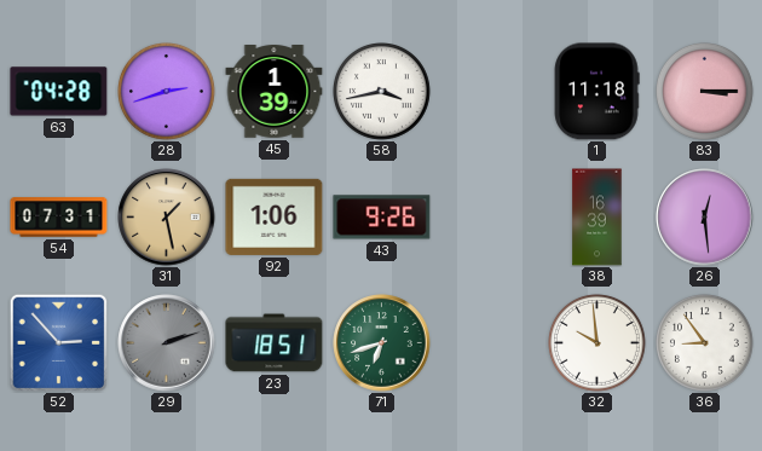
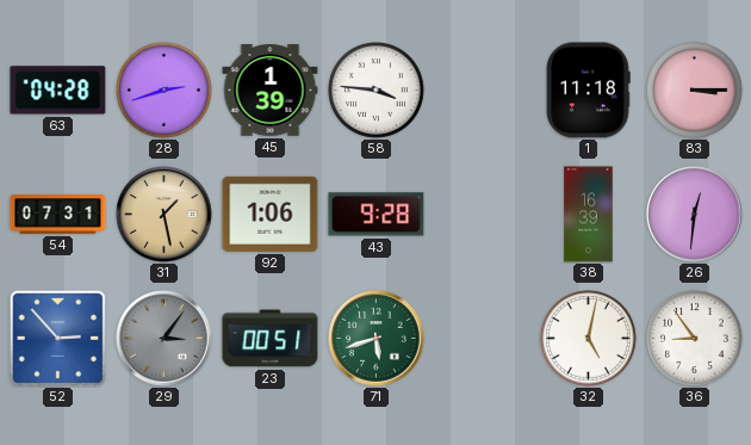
58: 3:43 -> 3:46 (377, 91)
43: 9:26 -> 9:28 (377, 215)
26: 12:29 -> 12:31 (695, 215)
29: 2:12 -> 3:06 (165, 339)
23: 18:51 -> 00:51 (271, 339)
71: 6:42 -> 5:42 (377, 339)
32: 9:59 -> 5:02 (589, 339)
